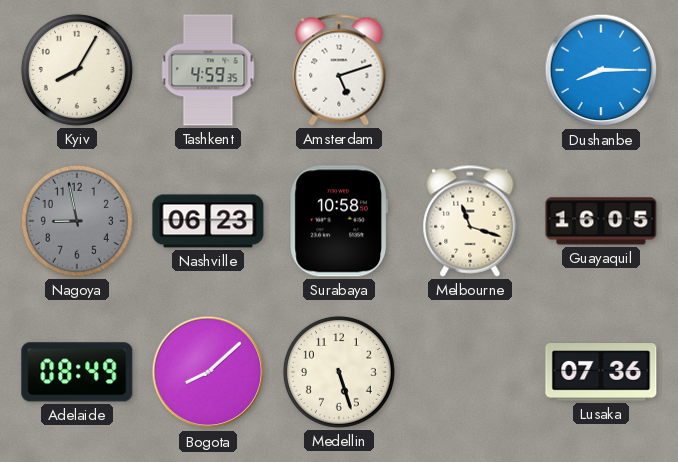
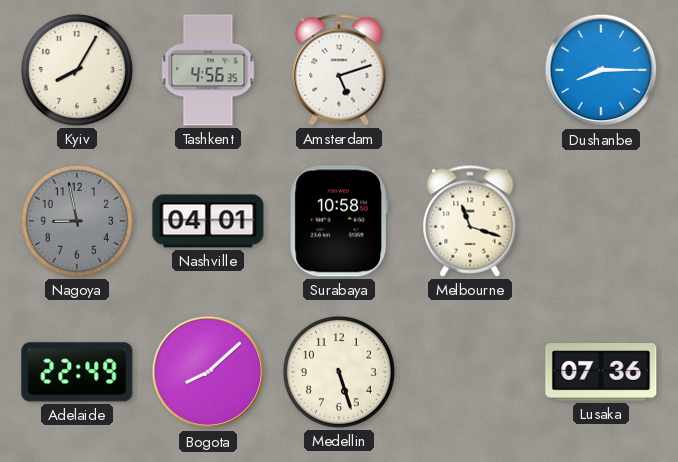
Tashkent: 4:59 -> 4:56 (208, 70)
Nashville: 06:23 -> 04:01 (208, 221)
Guayaquil: 16:05 -> none (601, 221)
Adelaide: 08:49 -> 22:49 (77, 372)
